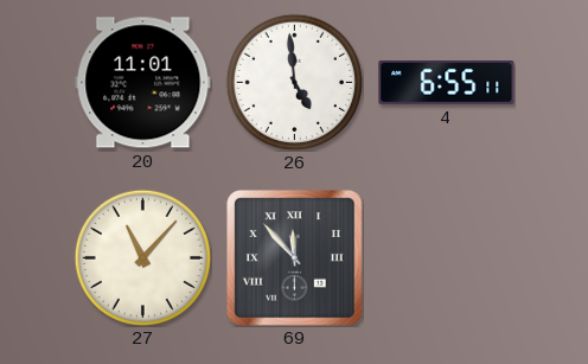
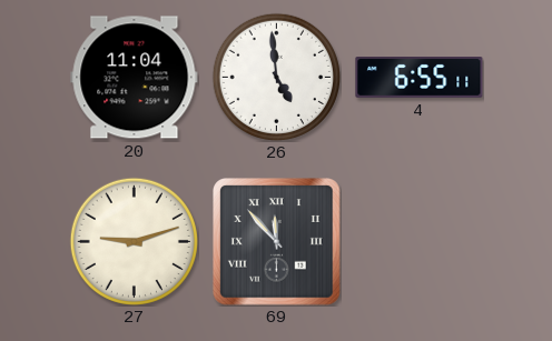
20: 11:01 -> 11:04 (135, 78)
27: 11:07 -> 9:12 (134, 241)
